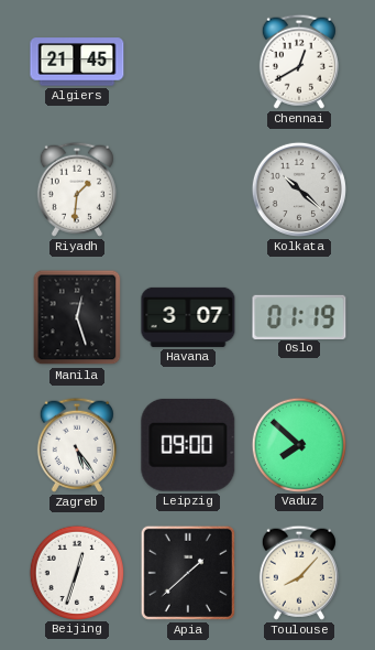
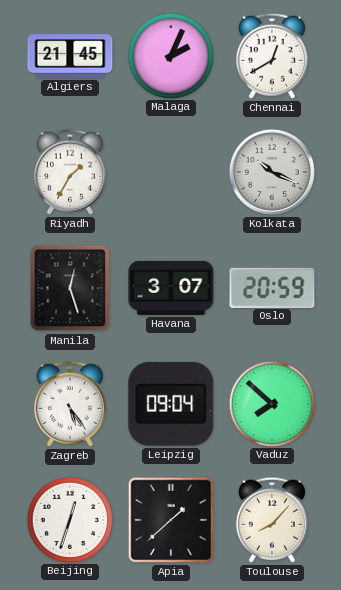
Malaga: none -> 2:04 (170, 55)
Riyadh: 1:31 -> 1:35 (70, 172)
Kolkata: 10:22 -> 10:19 (272, 172)
Oslo: 01:19 -> 20:59 (272, 287)
Leipzig: 09:00 -> 09:04 (171, 404)
